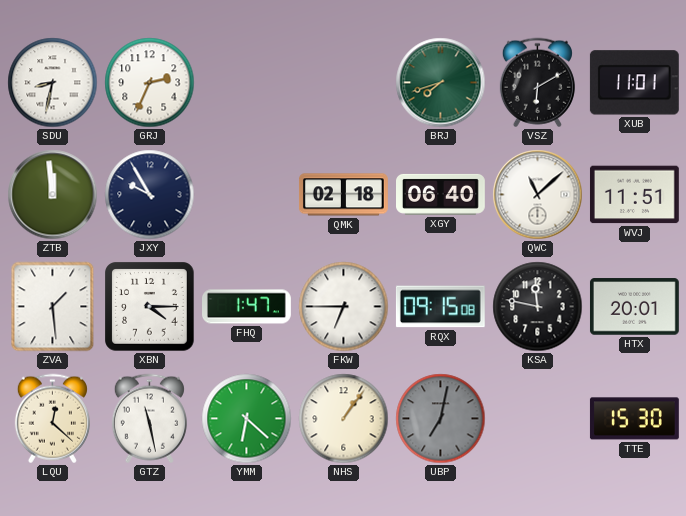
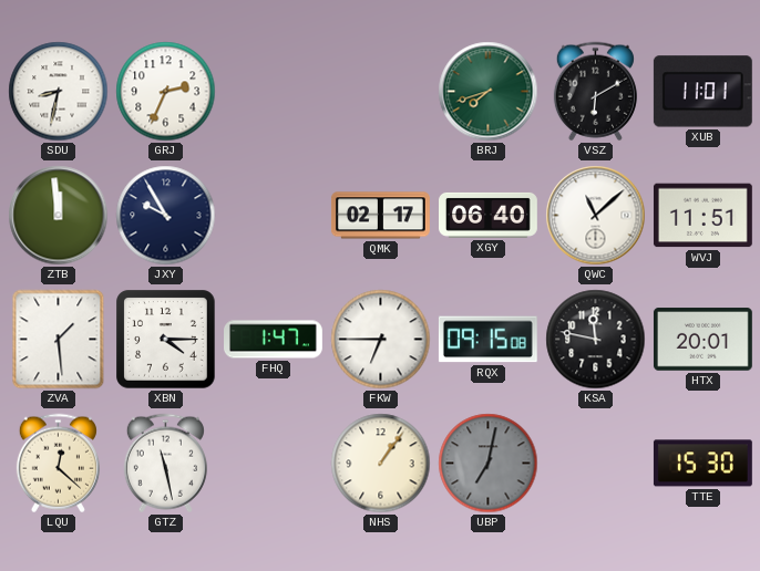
QMK: 02:18 -> 02:17 (380, 216)
YMM: 6:22 -> none (247, 419)
